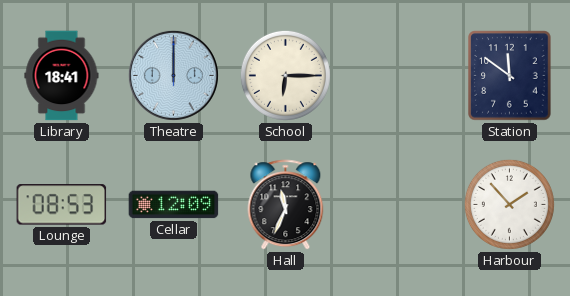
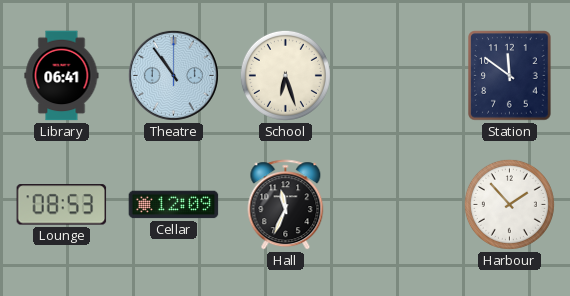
Library: 18:41 -> 06:41 (62, 76)
Theatre: 12:00 -> 10:54 (173, 75)
School: 6:15 -> 6:27 (285, 75)
